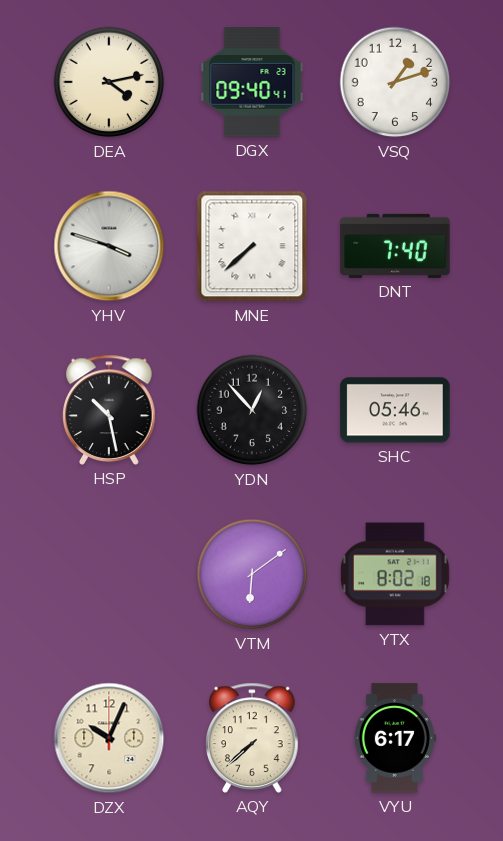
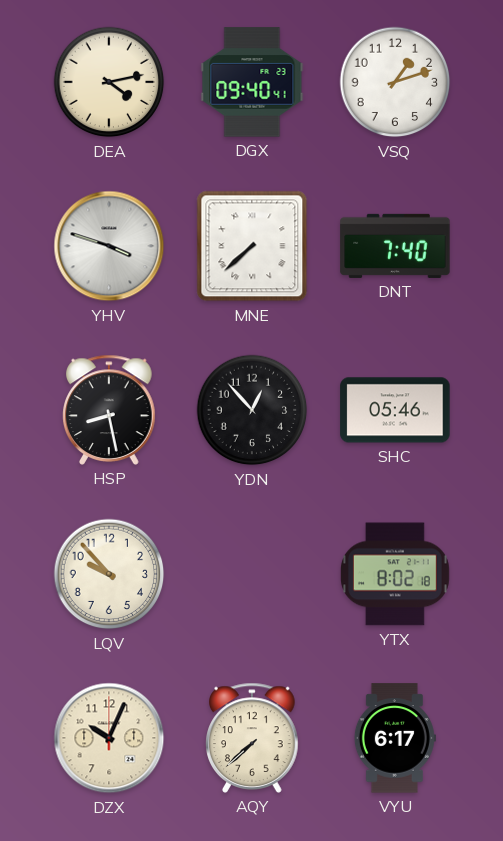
HSP: 10:28 -> 8:28 (109, 410)
LQV: none -> 9:53 (109, 574)
VTM: 6:09 -> none (252, 574)
